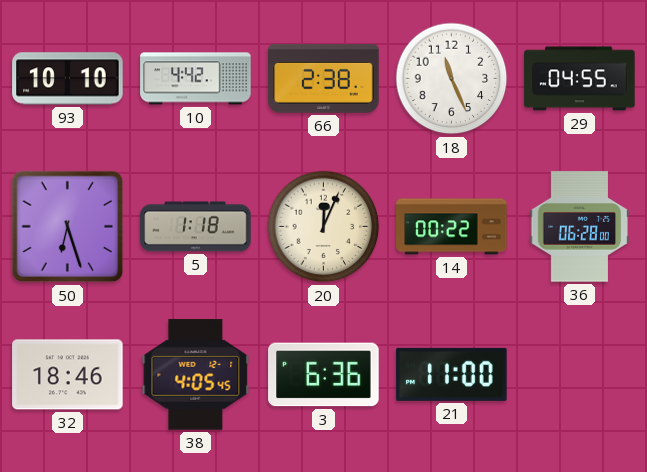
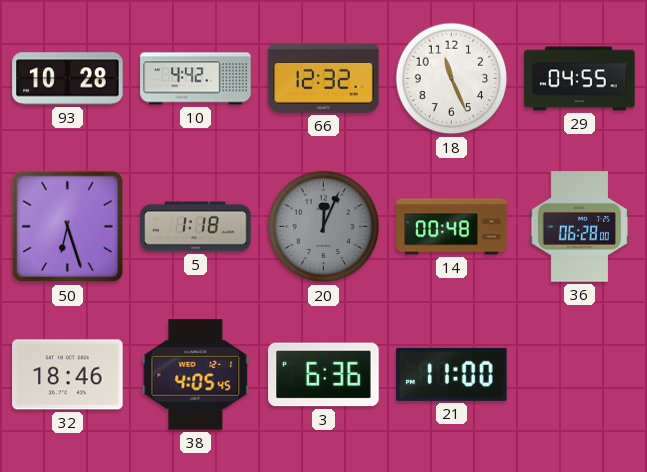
93: 10:10 -> 10:28 (68, 79)
66: 2:38 -> 12:32 (324, 79)
20 dial: cream -> grey (324, 227)
14: 00:22 -> 00:48 (452, 227)
